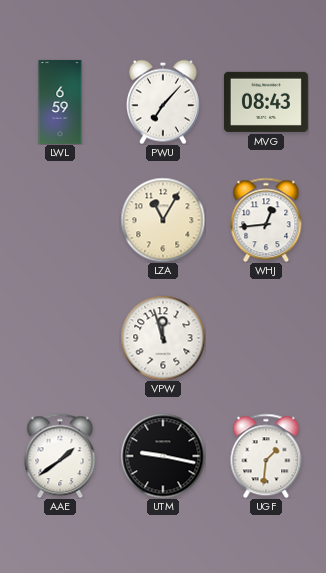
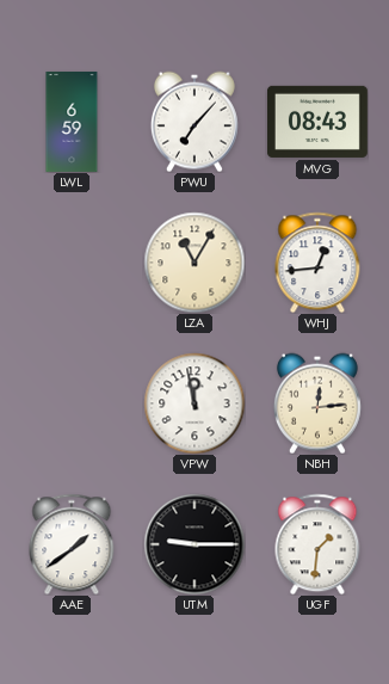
VPW: 11:57 -> 11:58 (194, 403)
NBH: none -> 12:14 (317, 403)
UTM: 9:17 -> 9:15 (194, 544)
